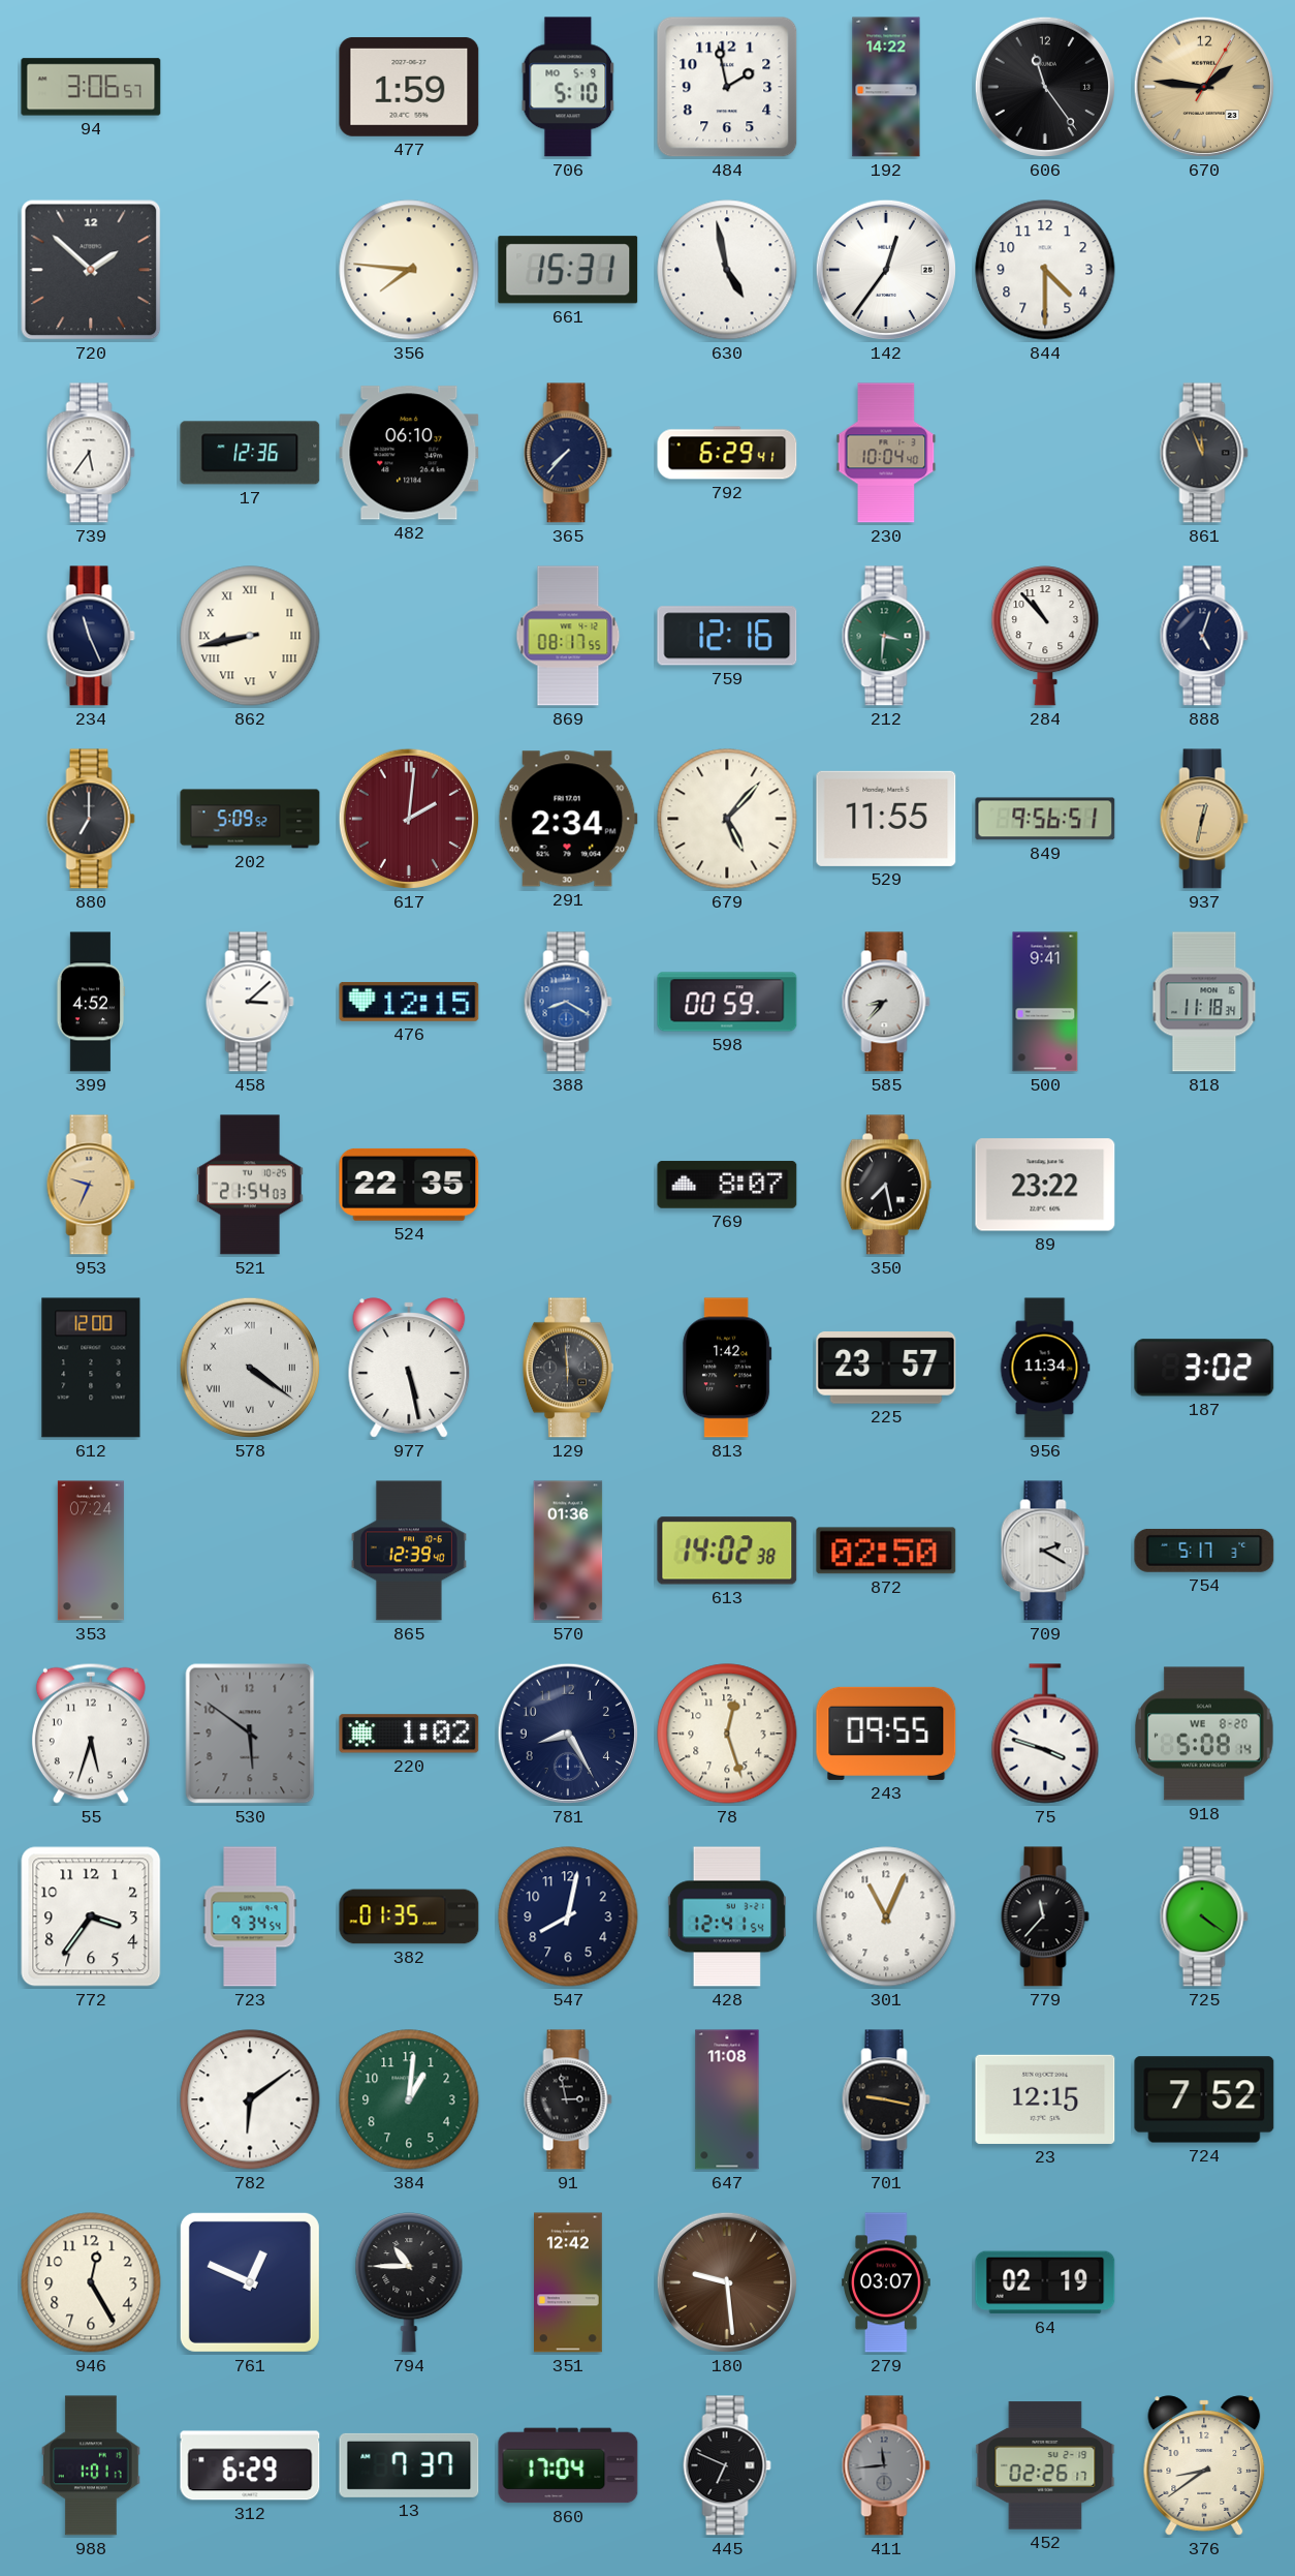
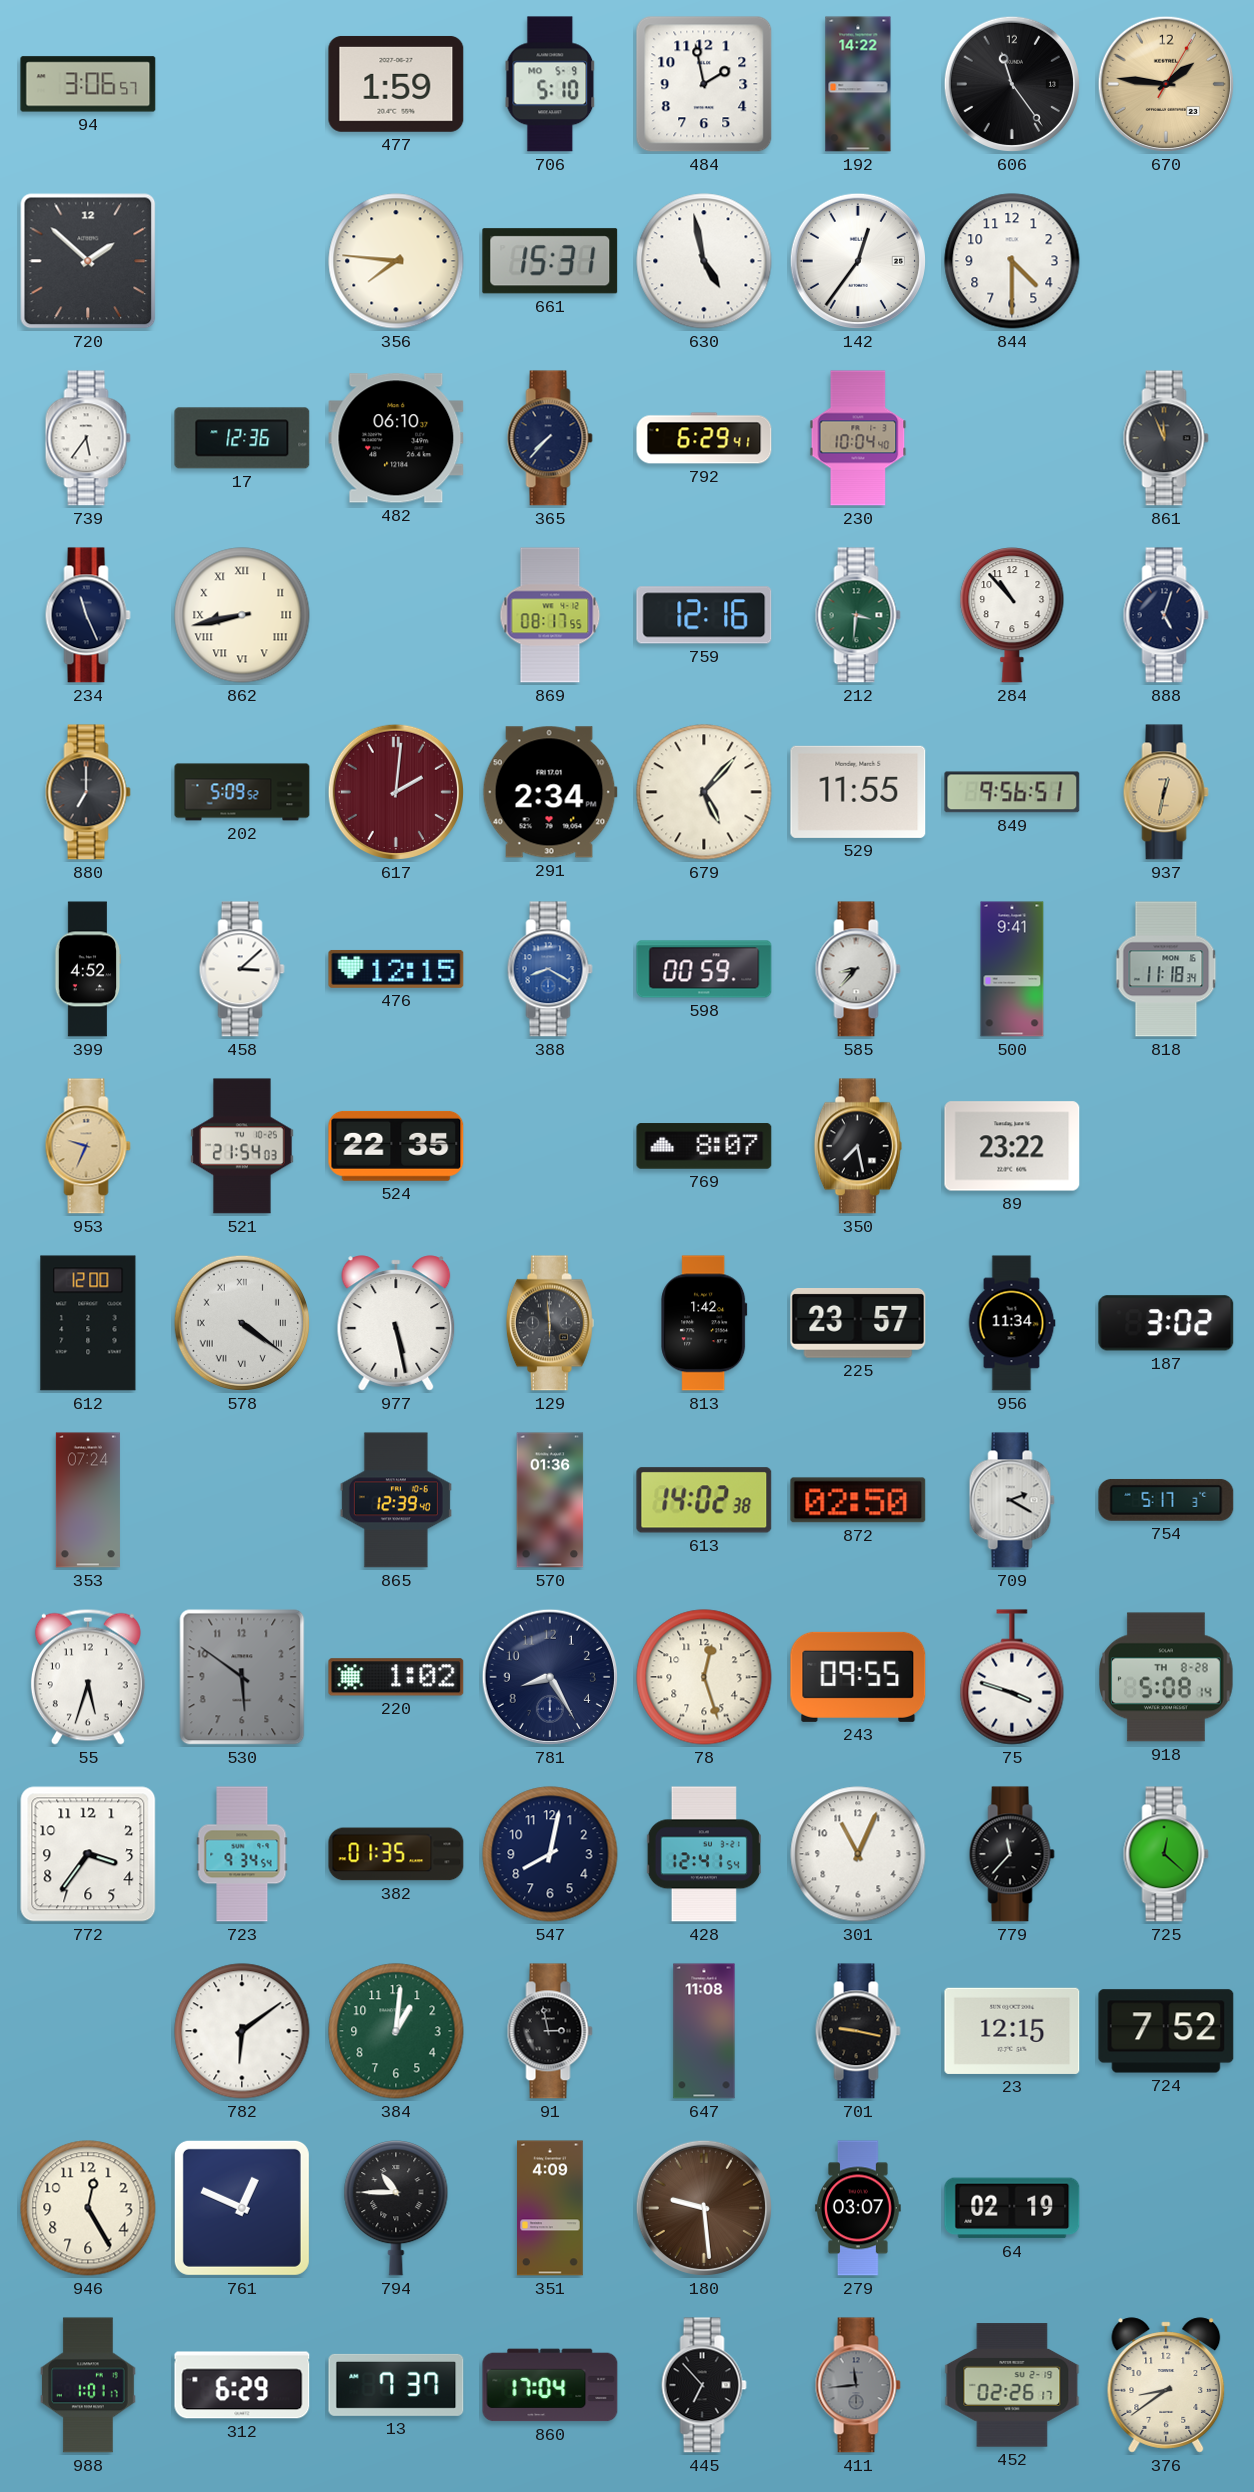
918 date: WE 8-20 -> TH 8-28 (1167, 1677)
725: 4:21 -> 12:22 (1166, 1854)
351: 12:42 -> 4:09 (551, 2208)
445: 6:49 -> 6:53 (704, 2385)
